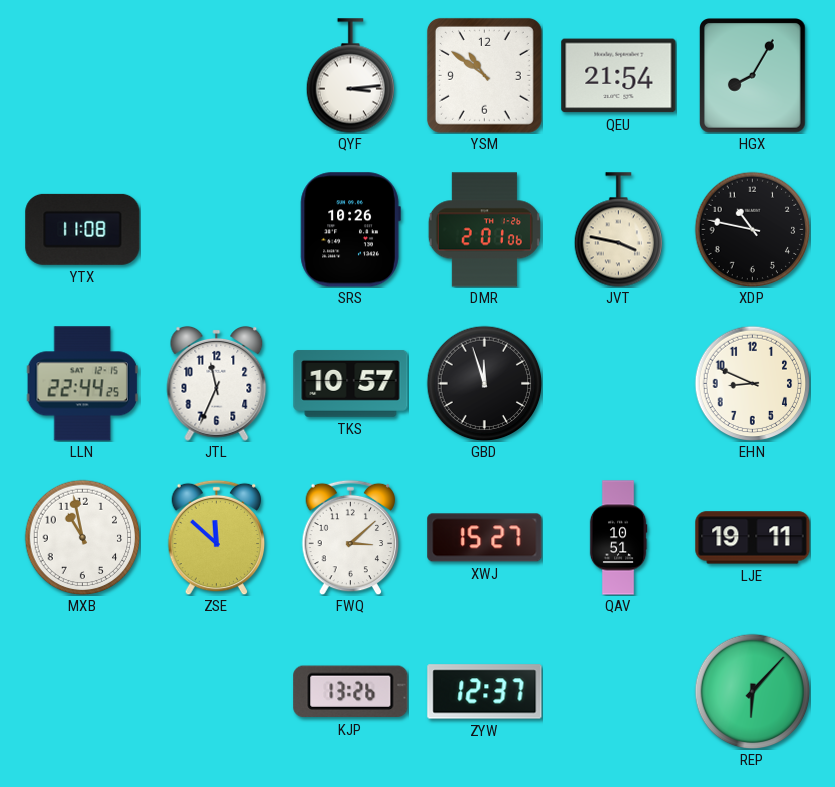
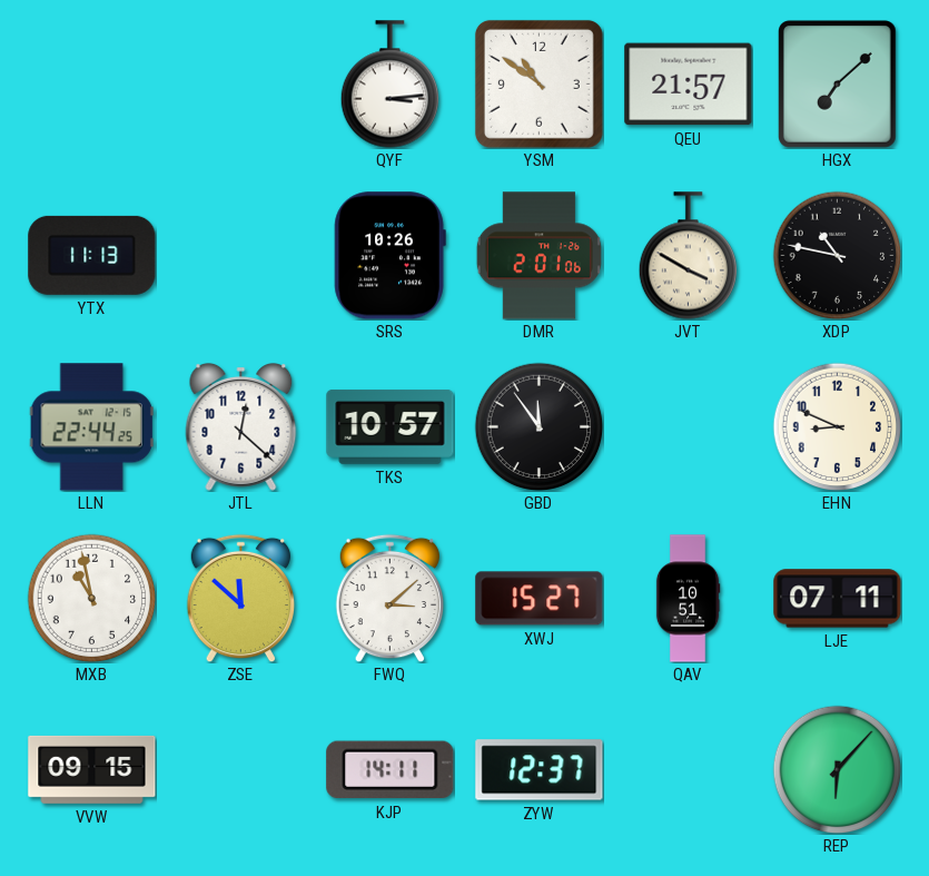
QEU: 21:54 -> 21:57 (689, 85)
HGX: 8:05 -> 7:08 (838, 85)
YTX: 11:08 -> 11:13 (92, 255)
JVT: 3:47 -> 3:50 (688, 256)
JTL: 11:34 -> 12:22 (241, 426)
GBD: 11:57 -> 11:54 (538, 426)
LJE: 19:11 -> 07:11 (838, 599)
VVW: none -> 09:15 (92, 769)
KJP: 13:26 -> 14:11 (391, 770)
